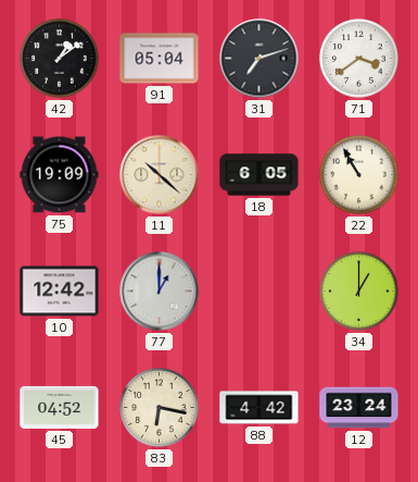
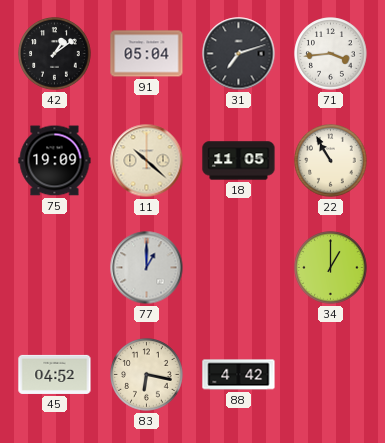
71: 3:39 -> 3:44 (331, 54)
18: 6:05 -> 11:05 (239, 161)
10: 12:42 -> none (60, 292)
12: 23:24 -> none (359, 408)
